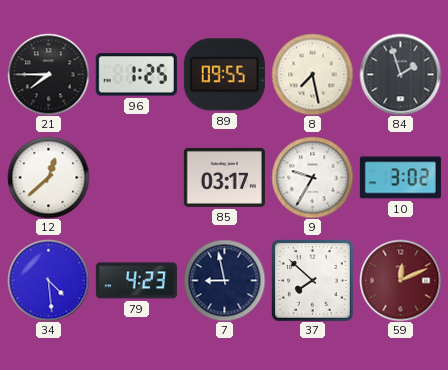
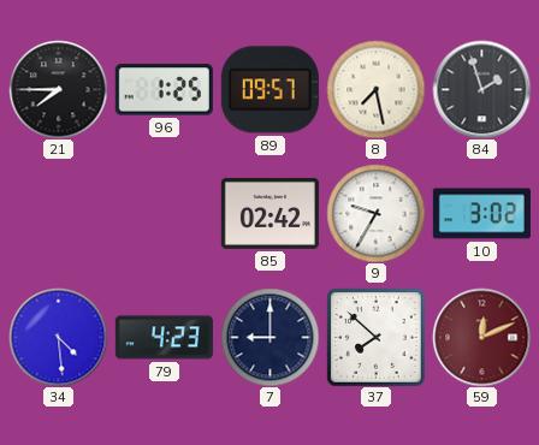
89: 09:55 -> 09:57 (269, 90)
12: 12:38 -> none (48, 177)
85: 03:17 -> 02:42 (269, 213)
7: 8:58 -> 9:00 (269, 337)
